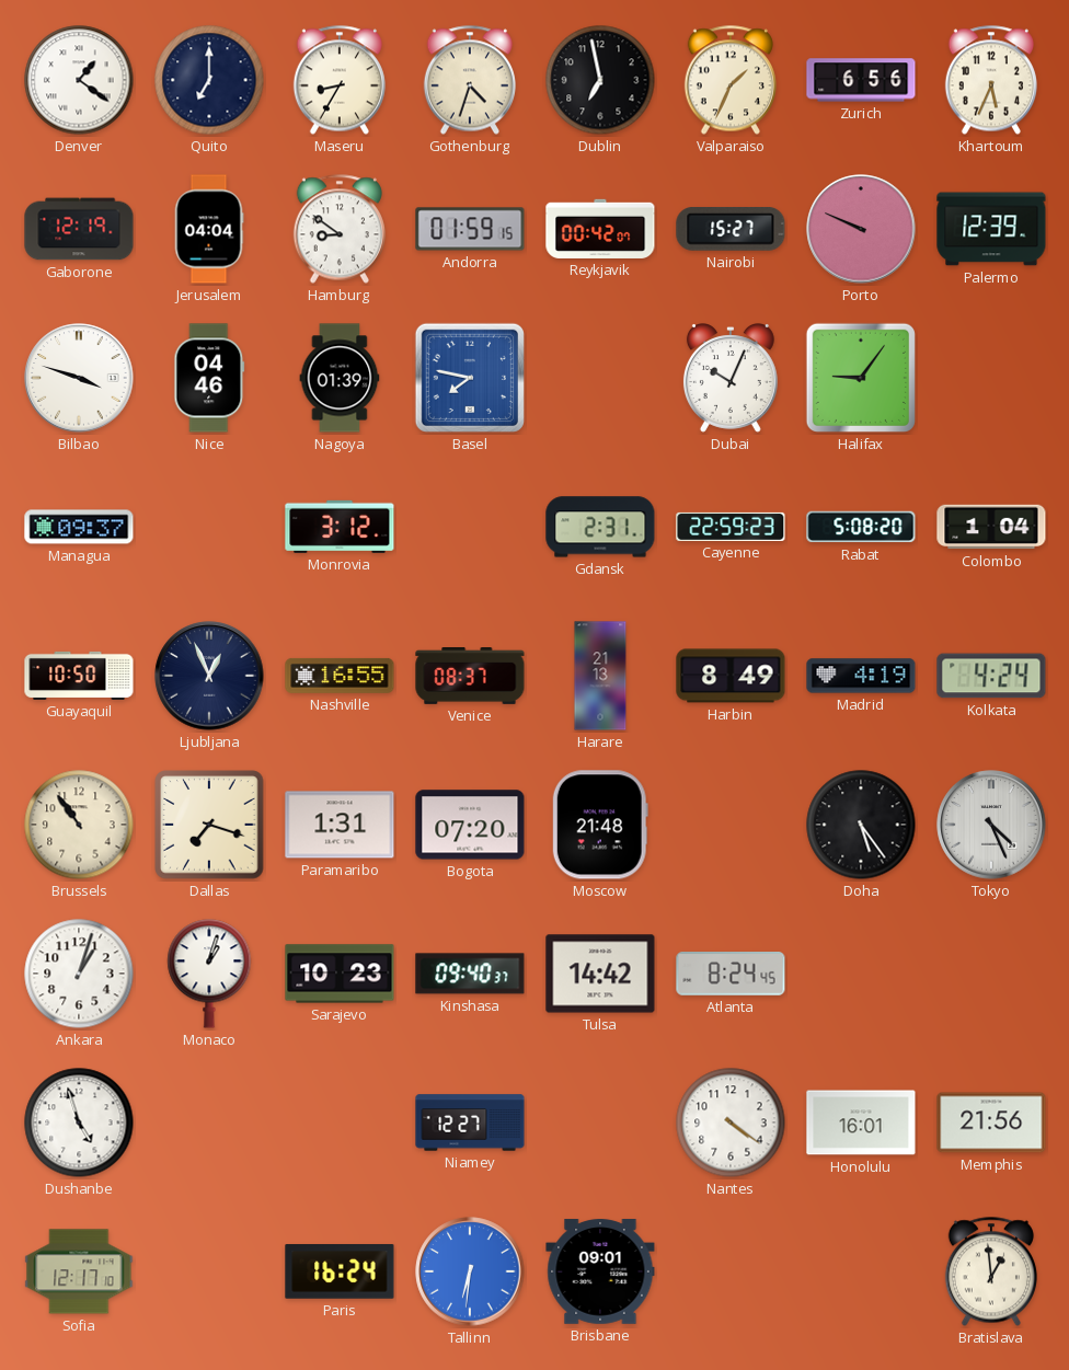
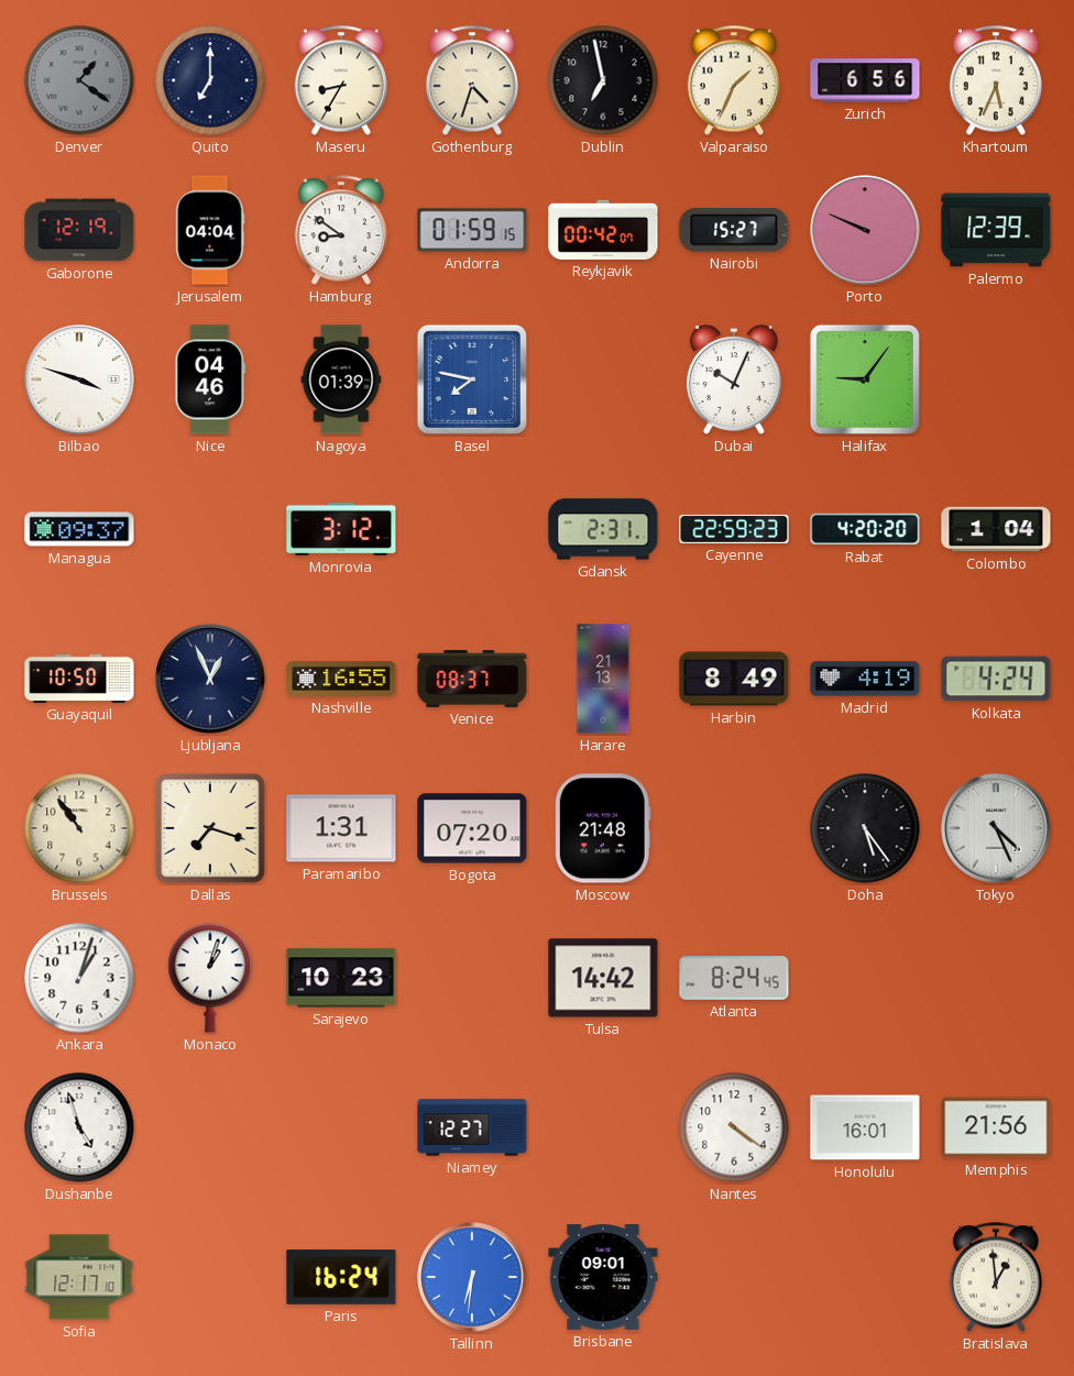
Denver dial: white -> grey (79, 80)
Rabat: 5:08 -> 4:20 (865, 529)
Kinshasa: 09:40 -> none (470, 974)
